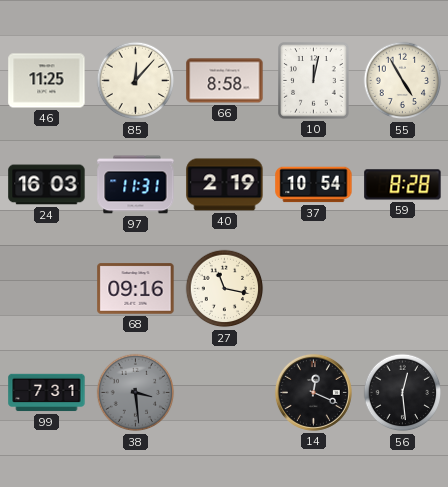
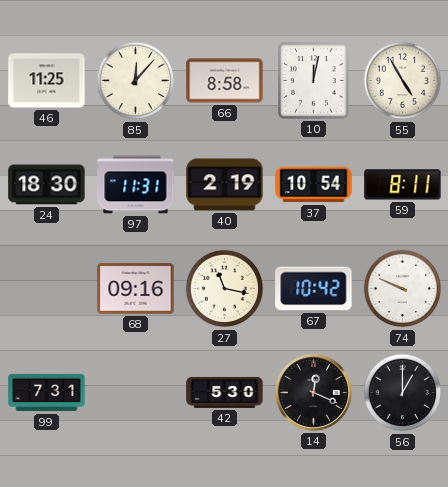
24: 16:03 -> 18:30 (47, 185)
59: 8:28 -> 8:11 (403, 185)
67: none -> 10:42 (314, 289)
74: none -> 9:49 (403, 289)
38: 3:29 -> none (136, 393)
42: none -> 5:30 (225, 392)
56: 12:29 -> 1:00 (403, 393)
